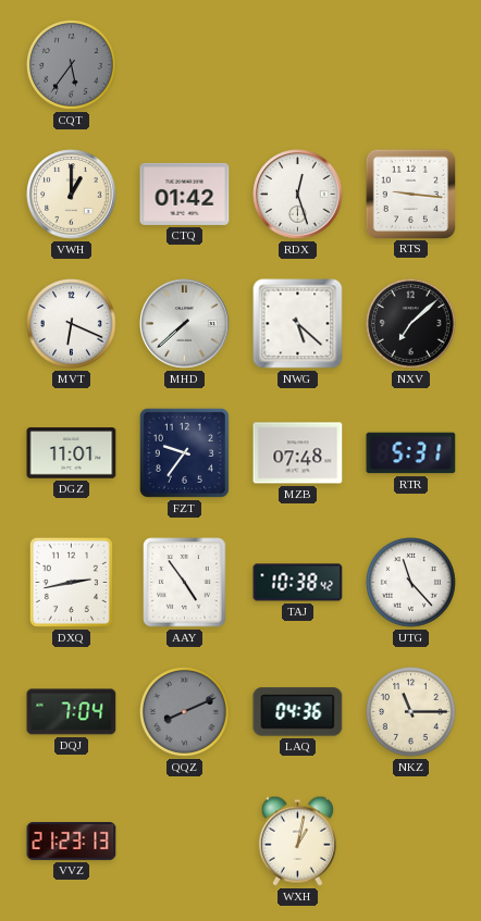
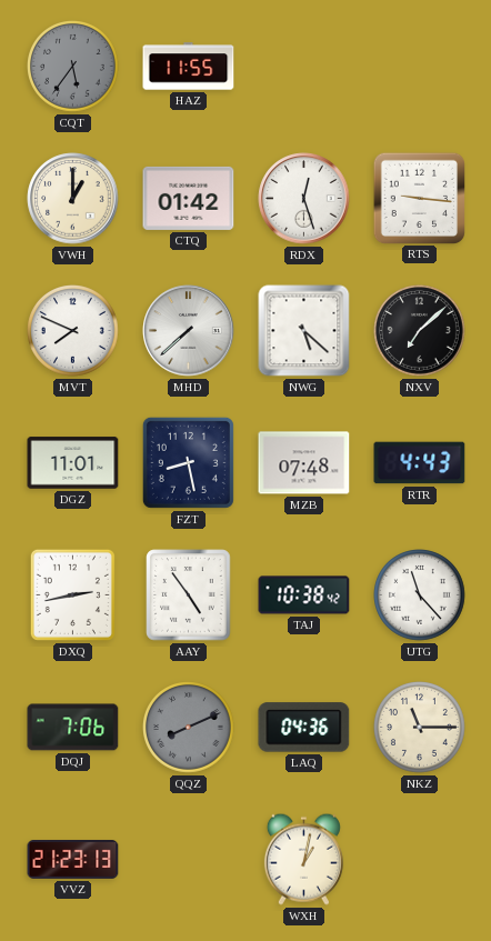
HAZ: none -> 11:55 (189, 67)
MVT: 6:19 -> 7:49 (73, 331)
FZT: 9:36 -> 8:28 (188, 462)
RTR: 5:31 -> 4:43 (420, 463)
DQJ: 7:04 -> 7:06 (73, 728)
